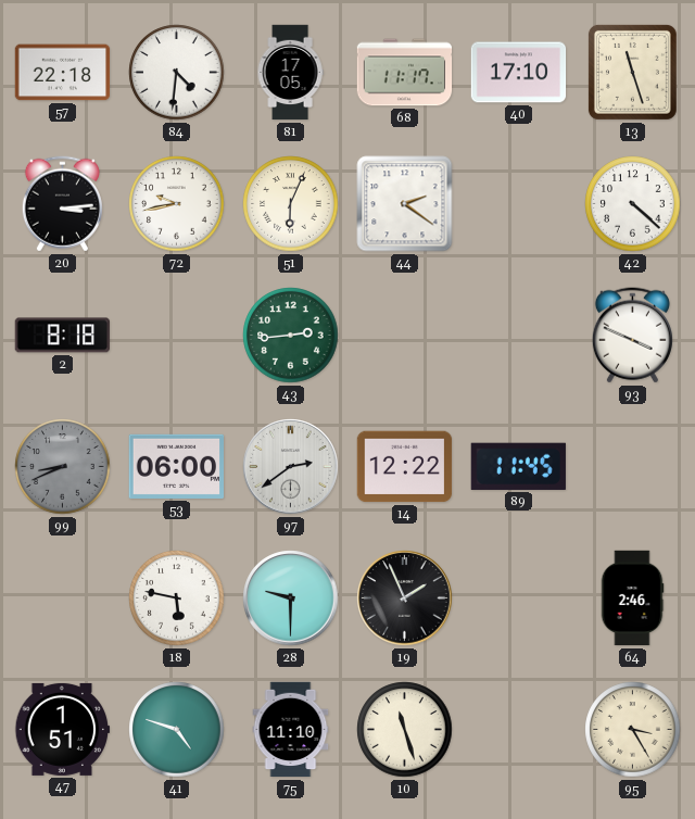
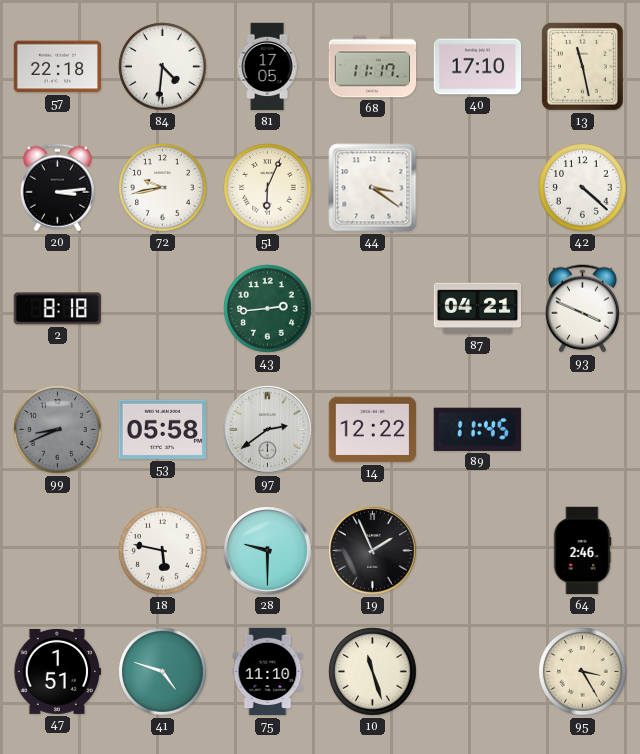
13: 11:27 -> 11:28 (582, 66)
44: 2:21 -> 3:21 (373, 188)
87: none -> 04:21 (478, 309)
53: 06:00 -> 05:58 (162, 429)
